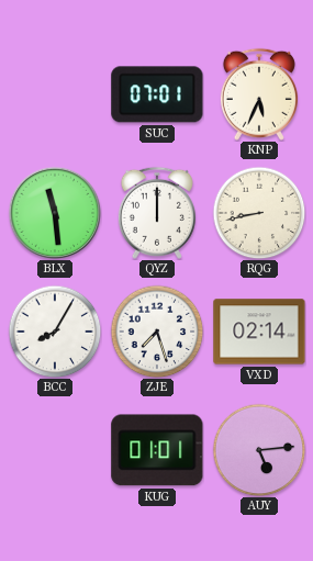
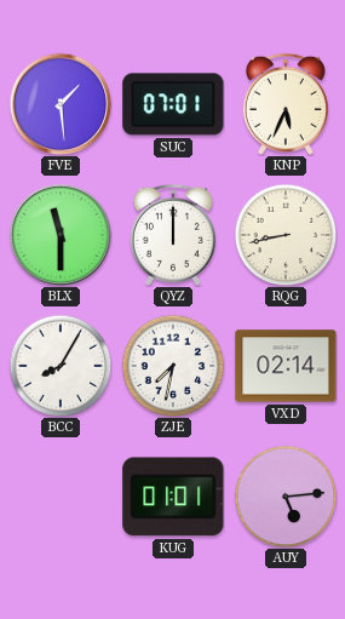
FVE: none -> 1:29 (61, 104)
BLX: 11:29 -> 11:30 (61, 235)
ZJE: 7:27 -> 7:32 (173, 366)
